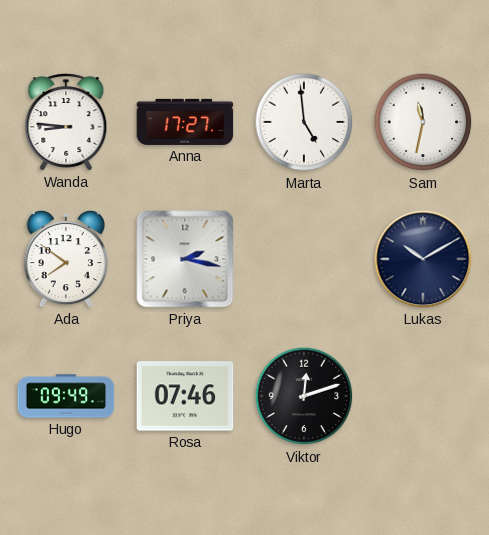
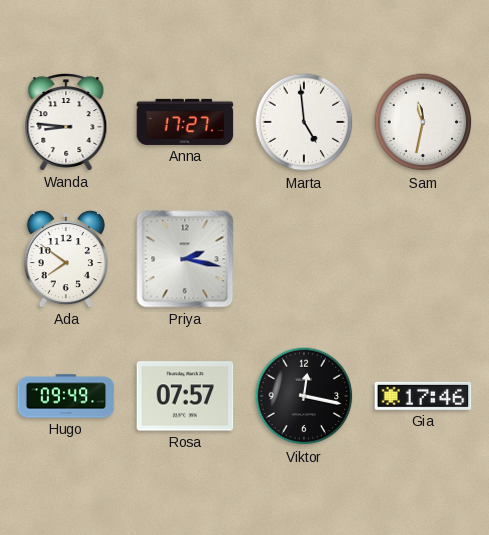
Lukas: 10:10 -> none (423, 259)
Rosa: 07:46 -> 07:57 (185, 396)
Viktor: 12:12 -> 12:17 (304, 396)
Gia: none -> 17:46 (423, 396)
